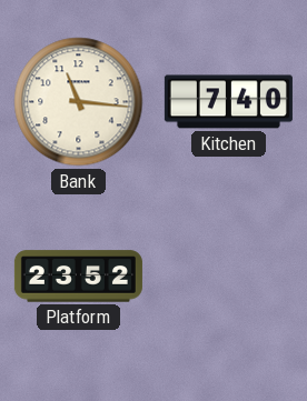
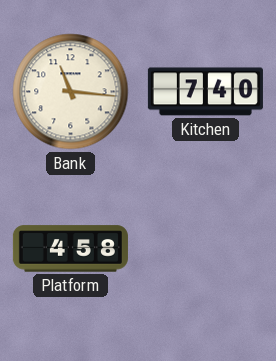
Platform: 23:52 -> 4:58 (70, 249)
